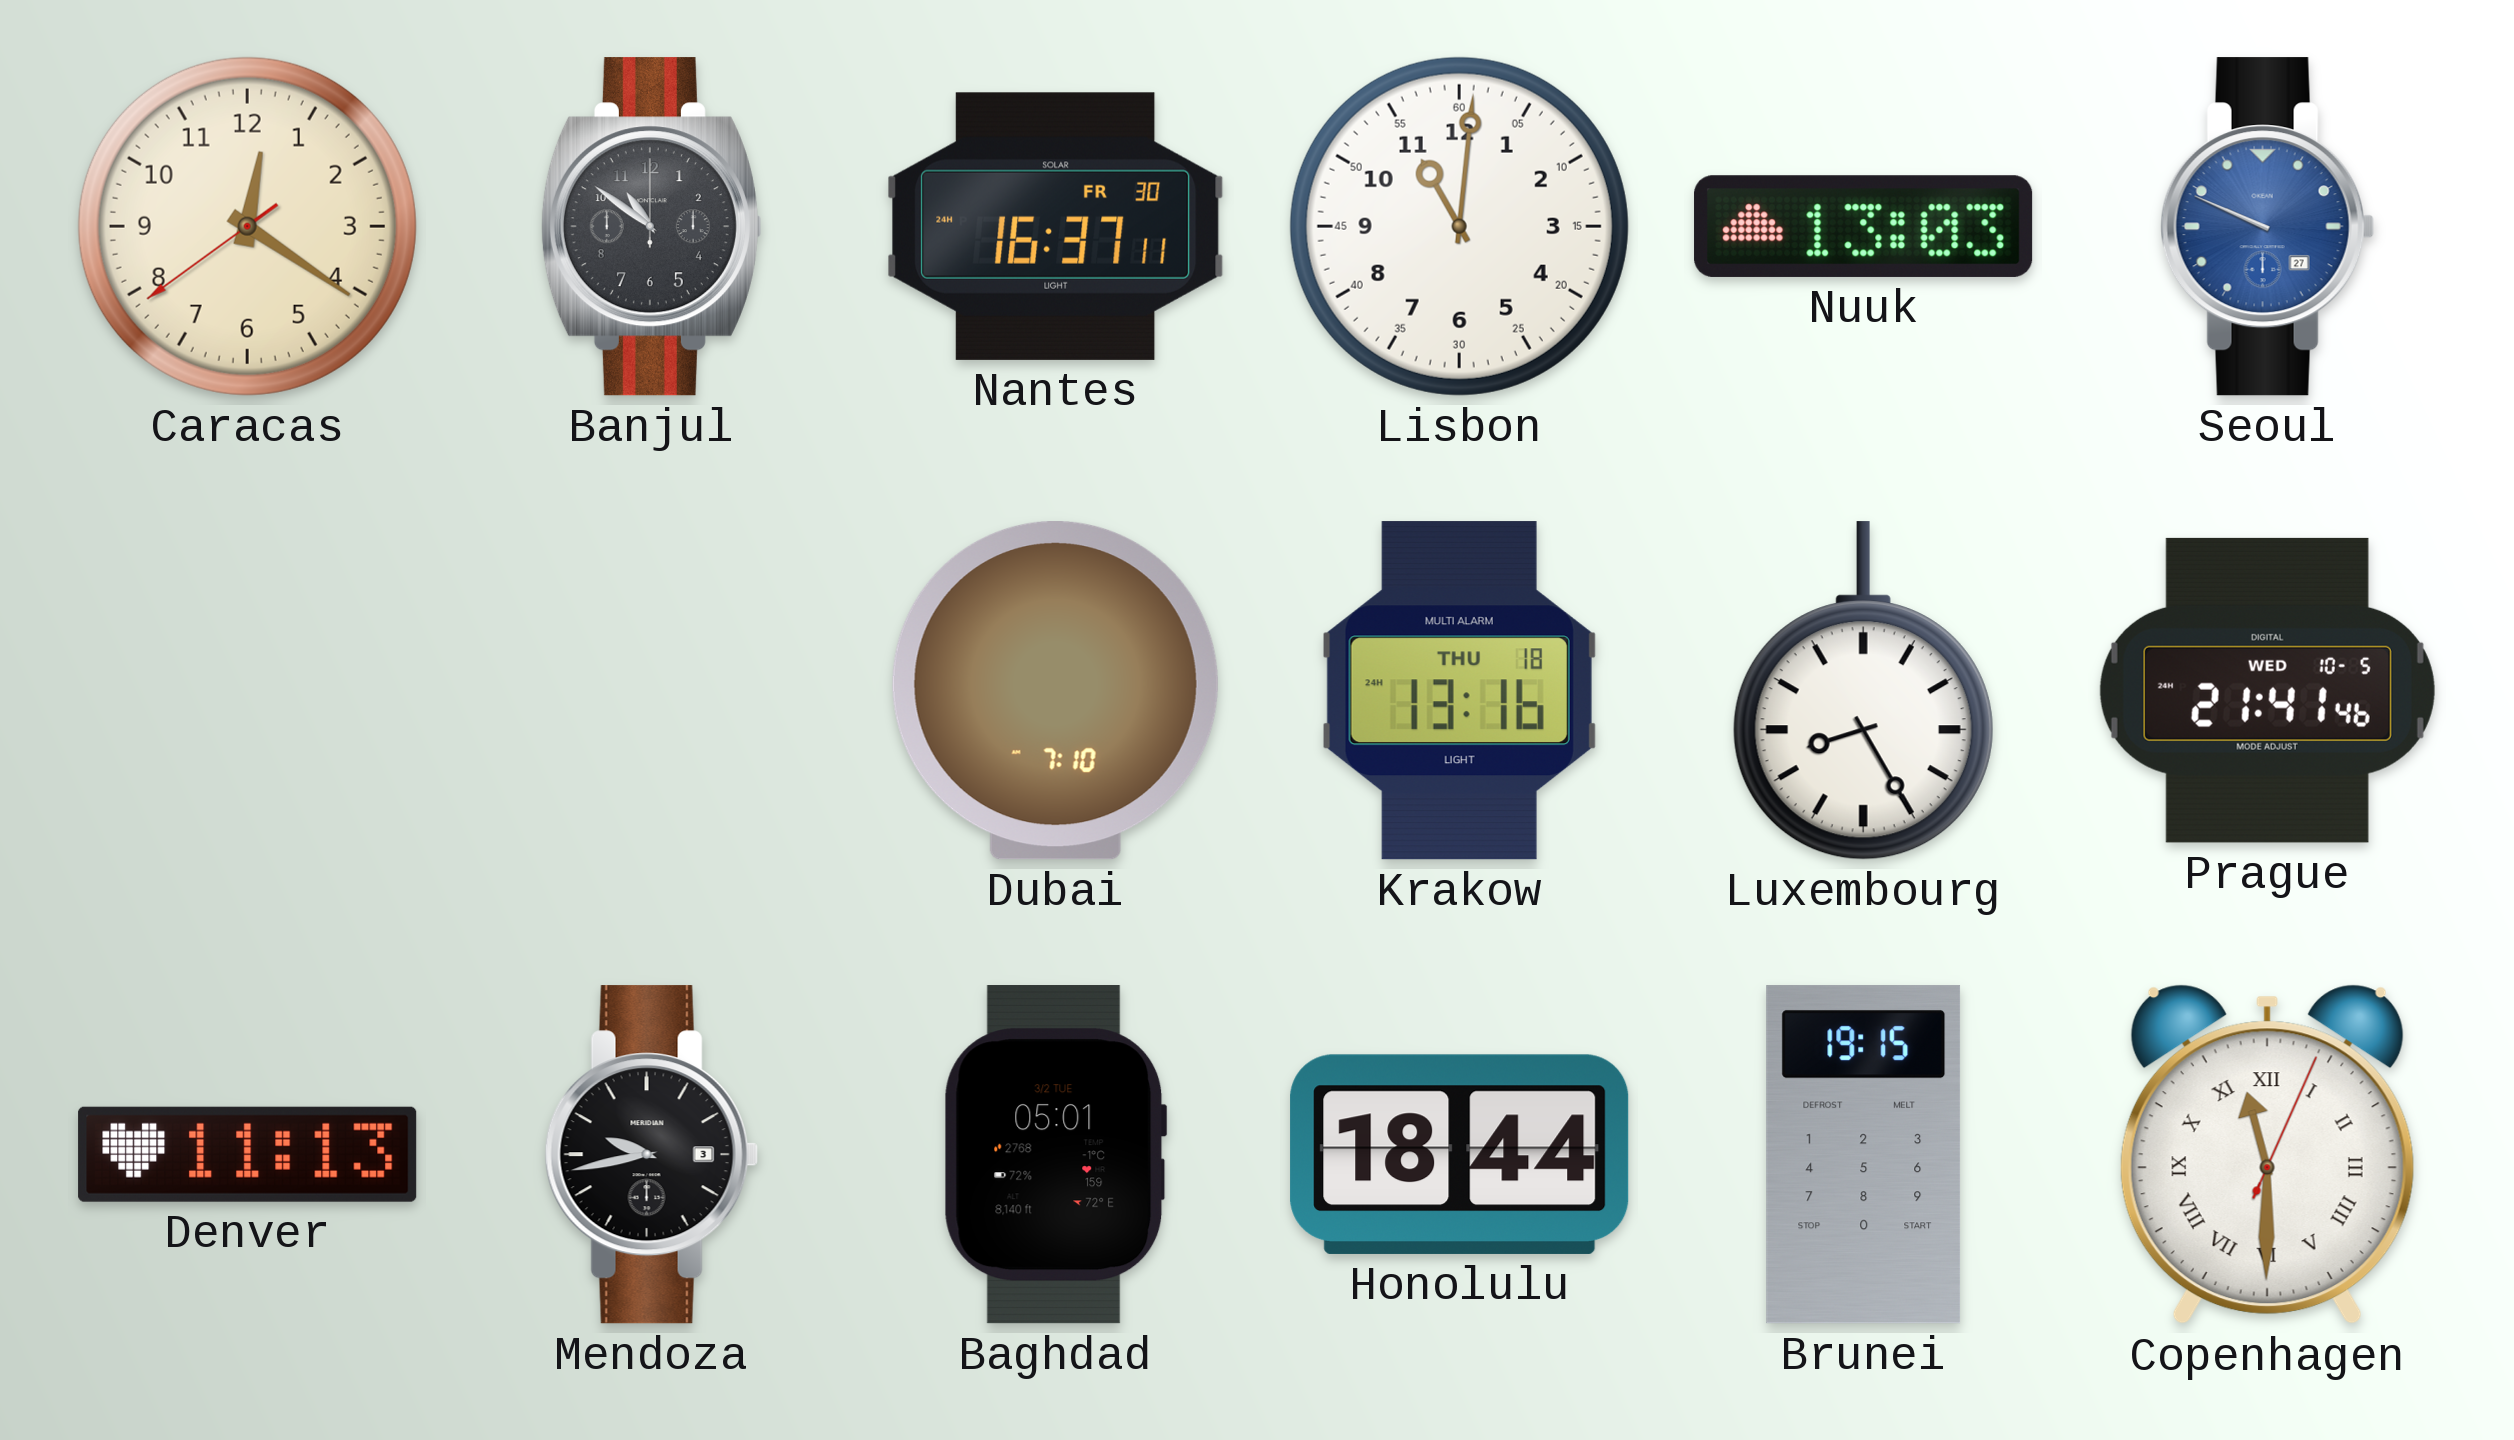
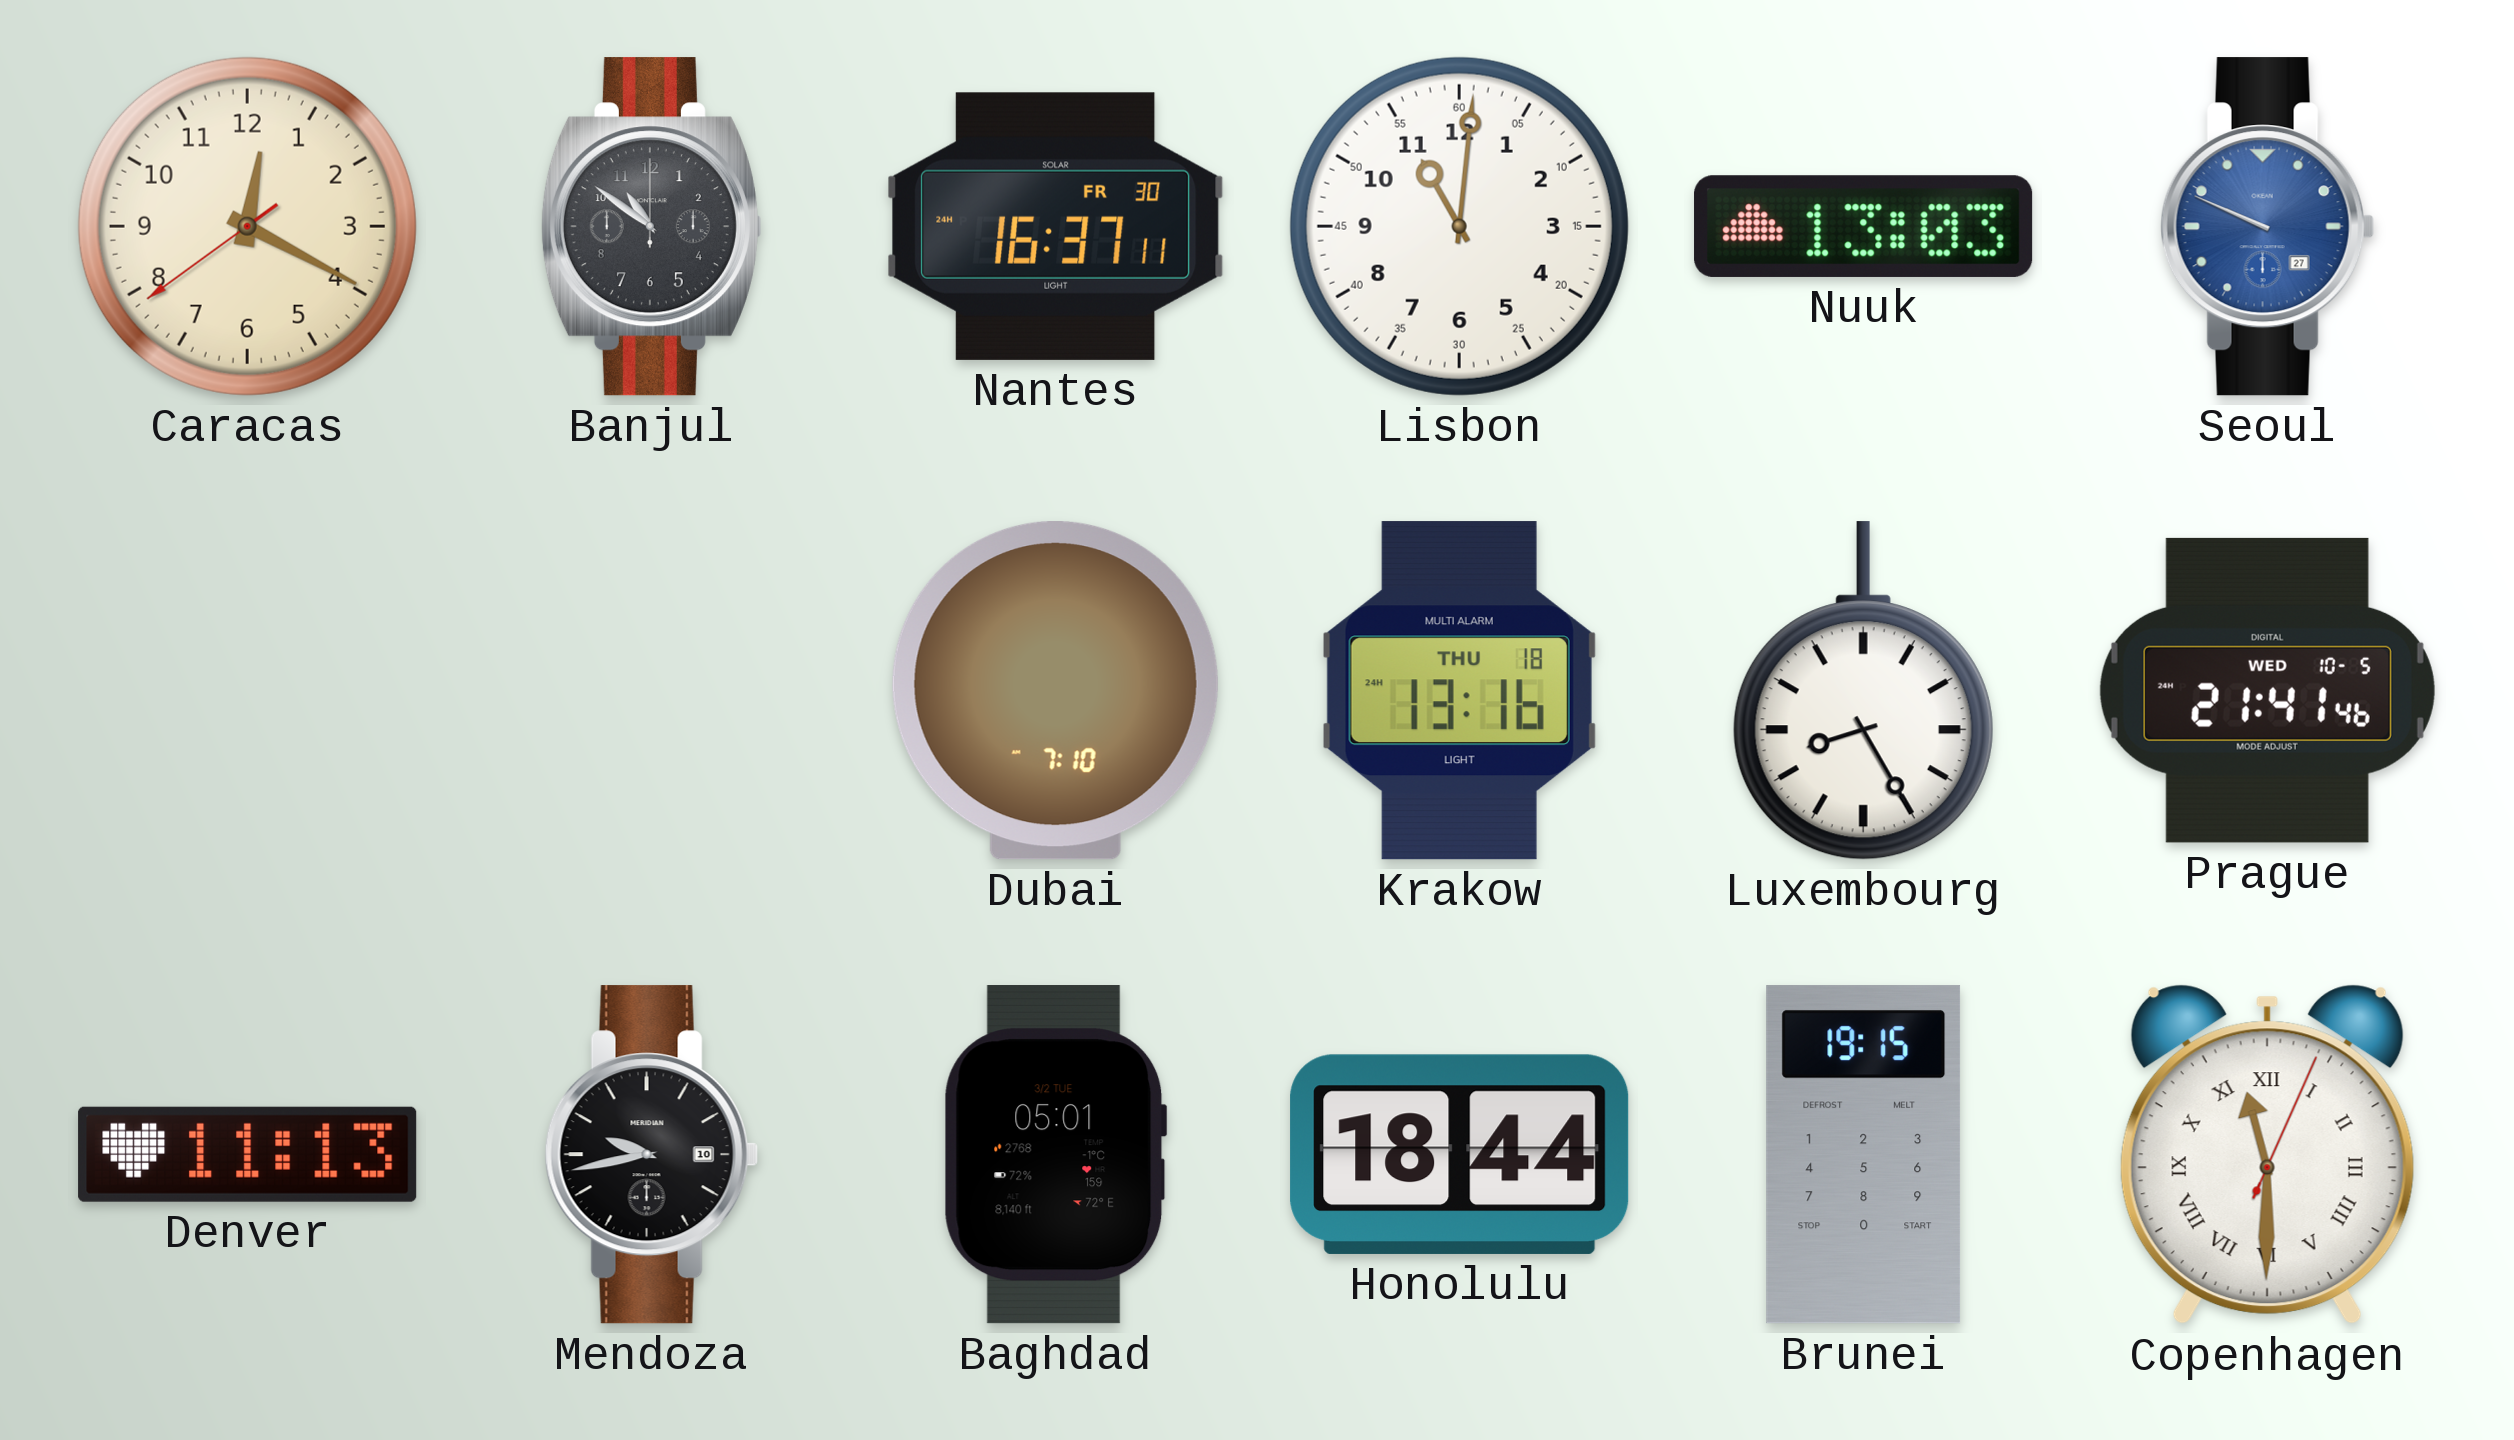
Caracas: 12:20 -> 12:19 (247, 226)
Mendoza date: 3 -> 10 (651, 1155)
